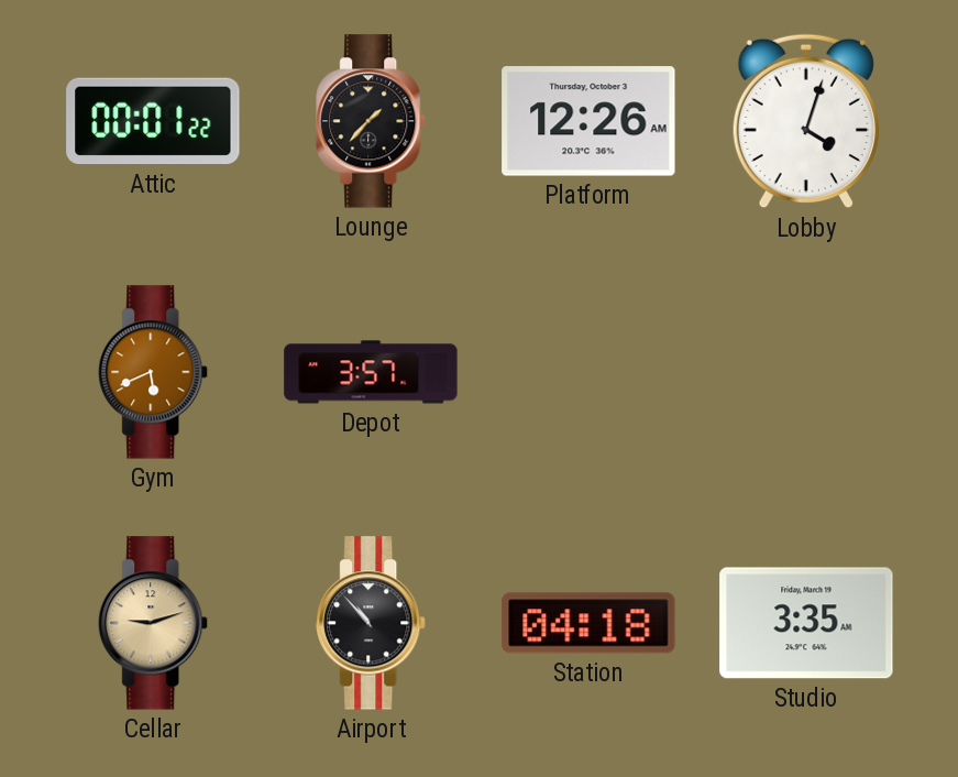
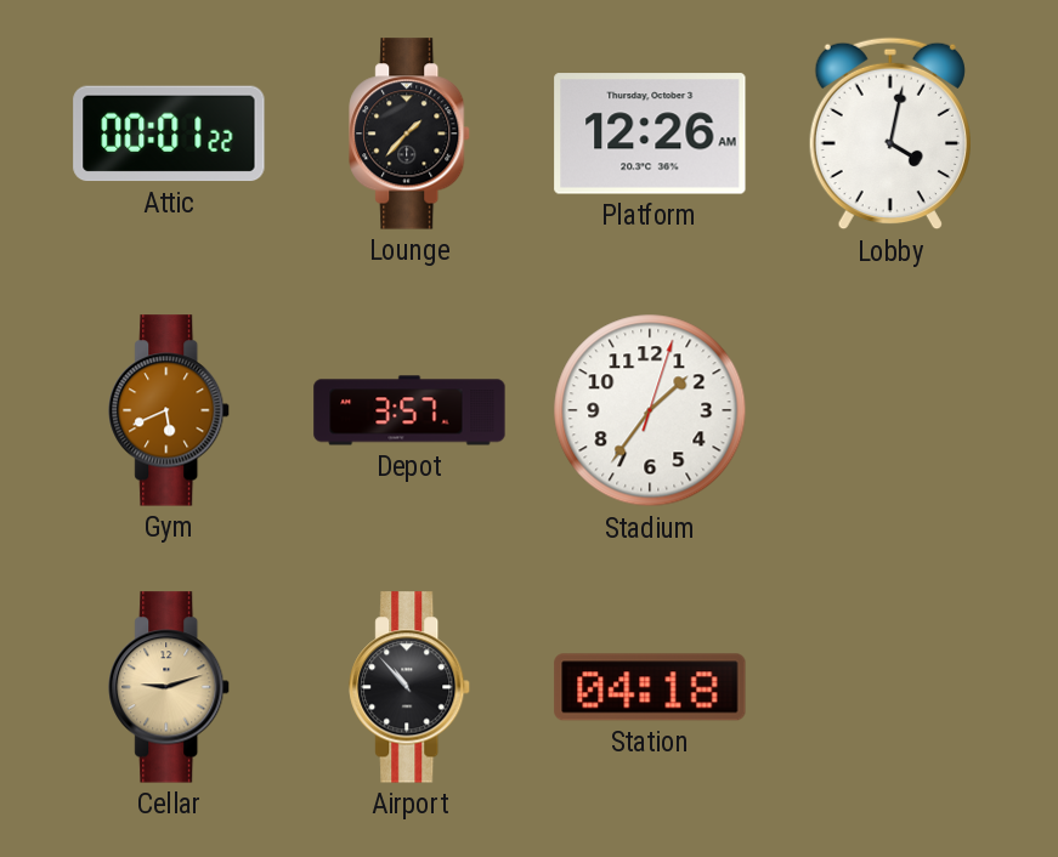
Lobby: 4:03 -> 4:02 (890, 134)
Stadium: none -> 1:36 (650, 410)
Studio: 3:35 -> none (806, 623)
